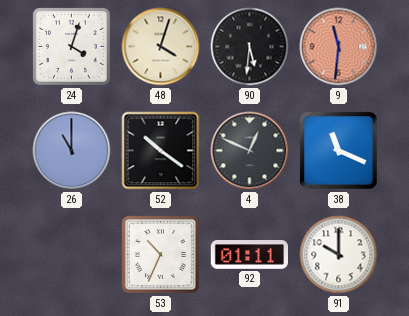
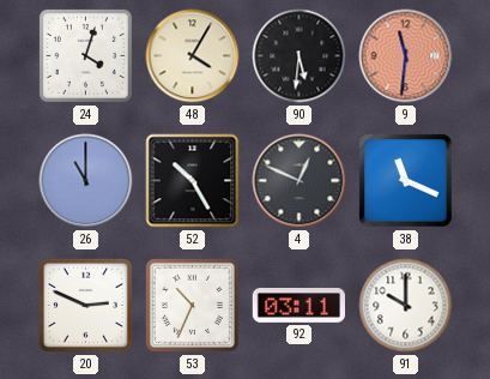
48: 4:03 -> 4:05 (193, 56)
52: 10:21 -> 10:25 (193, 181)
20: none -> 2:49 (85, 305)
92: 01:11 -> 03:11 (300, 306)
